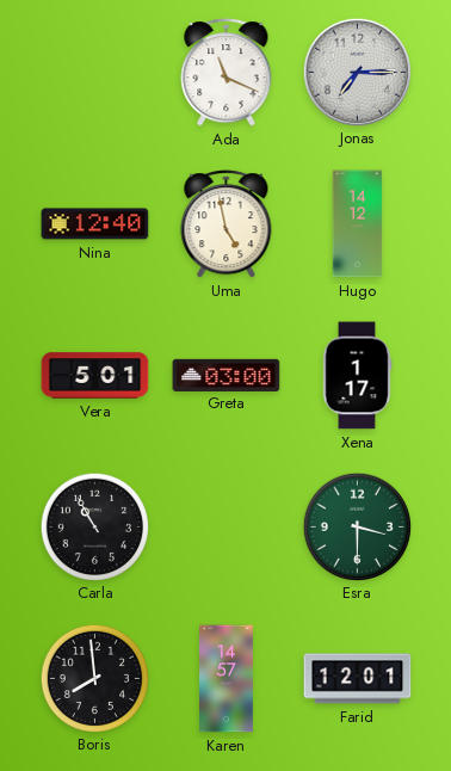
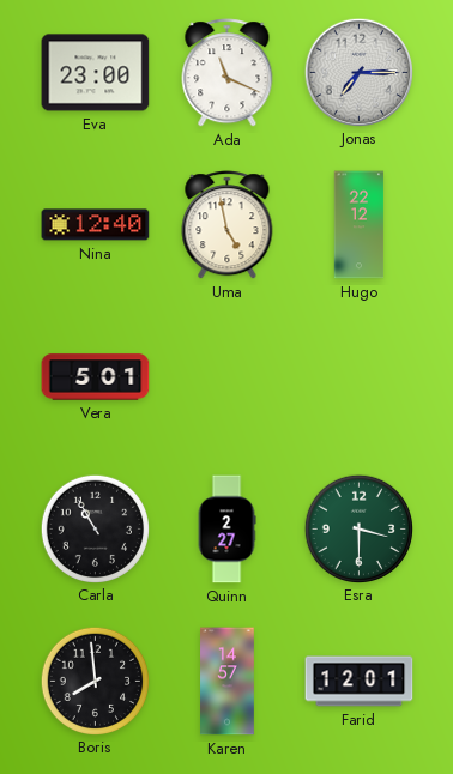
Eva: none -> 23:00 (96, 73)
Hugo: 14:12 -> 22:12 (360, 225)
Greta: 03:00 -> none (227, 375)
Xena: 1:17 -> none (357, 376)
Quinn: none -> 2:27 (226, 530)
